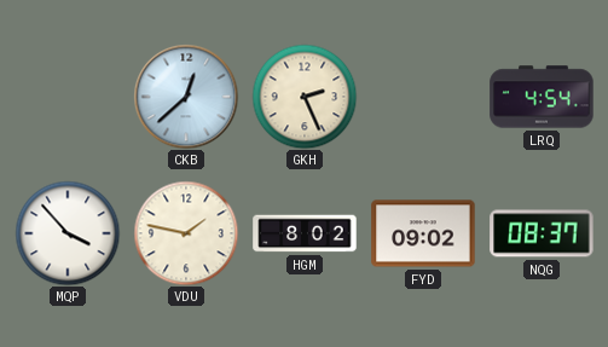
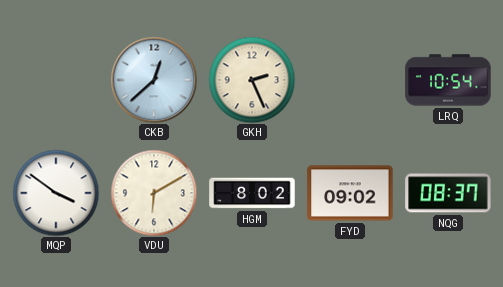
LRQ: 4:54 -> 10:54 (448, 80)
MQP: 3:53 -> 3:51 (56, 193)
VDU: 1:47 -> 6:10 (154, 193)
